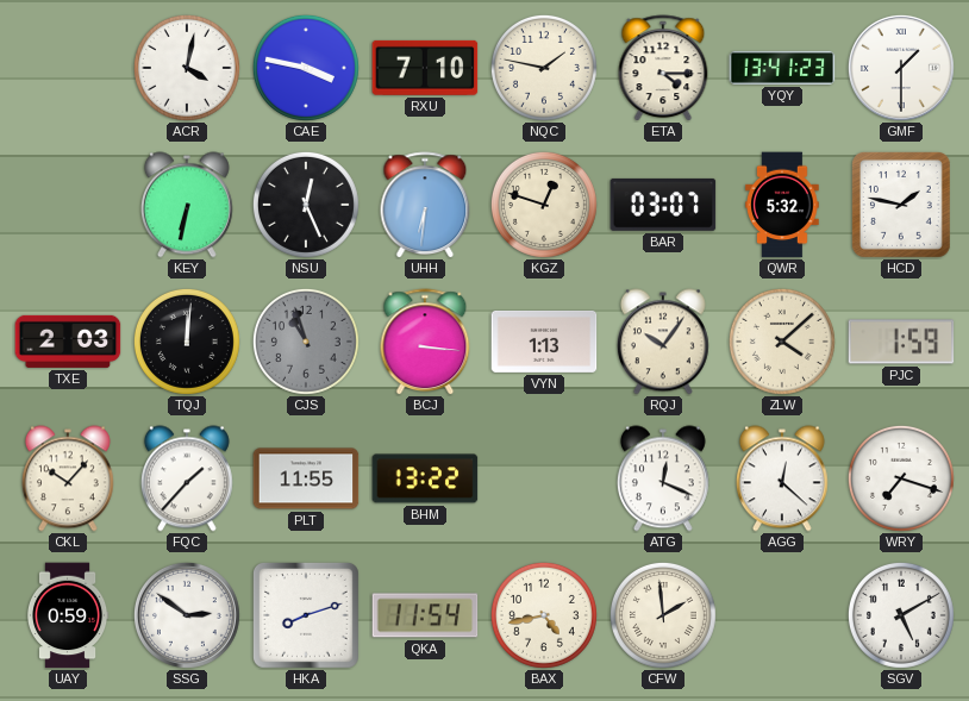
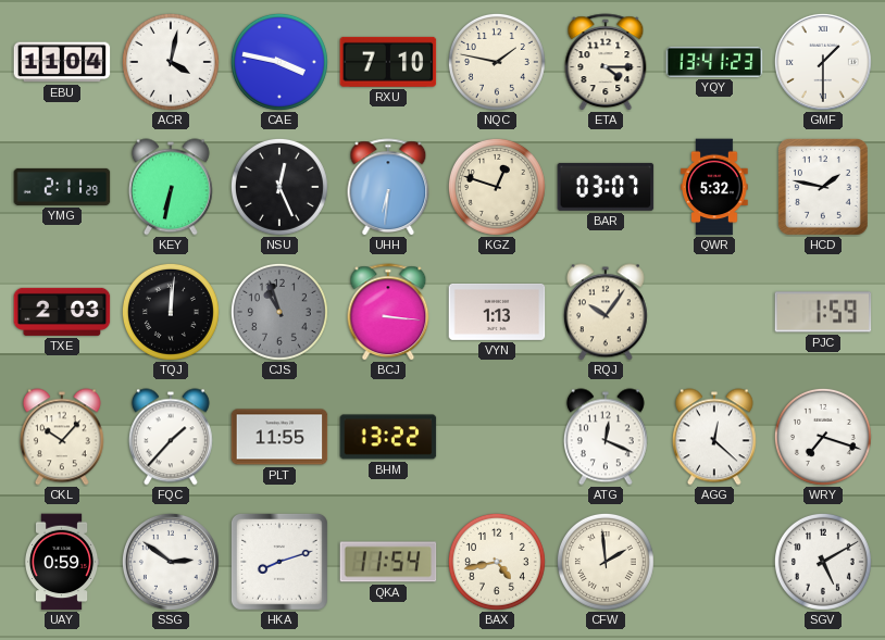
EBU: none -> 11:04 (62, 62)
YMG: none -> 2:11 (62, 187)
ZLW: 4:08 -> none (782, 342)
